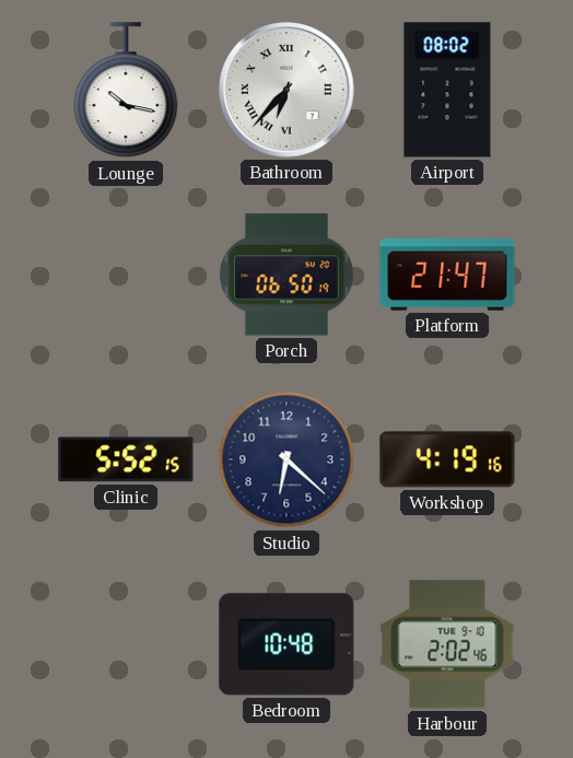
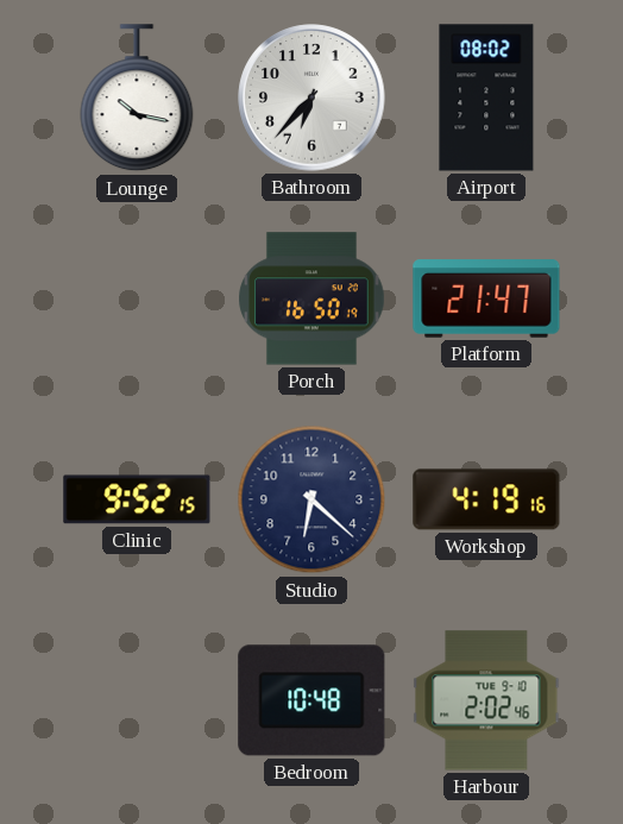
Bathroom numerals: Roman -> Arabic (311, 98)
Porch: 06:50 -> 16:50 (311, 298)
Clinic: 5:52 -> 9:52 (137, 499)
